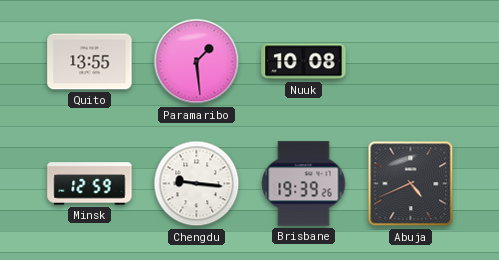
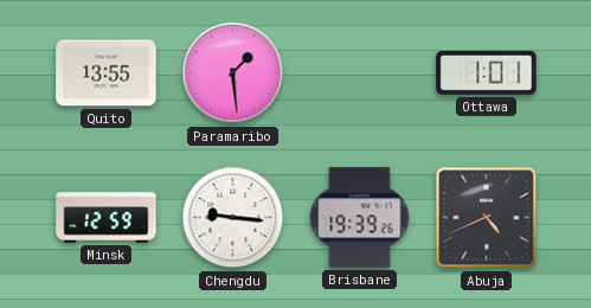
Nuuk: 10:08 -> none (304, 62)
Ottawa: none -> 1:01 (487, 72)
